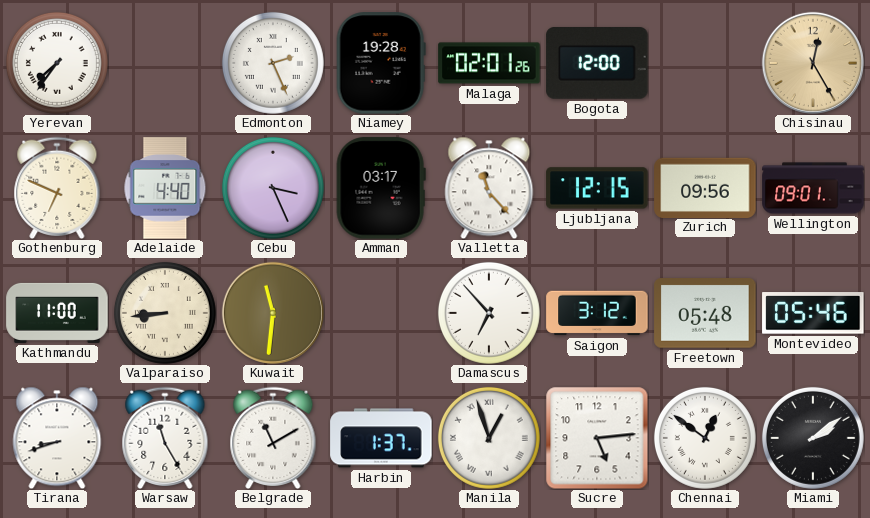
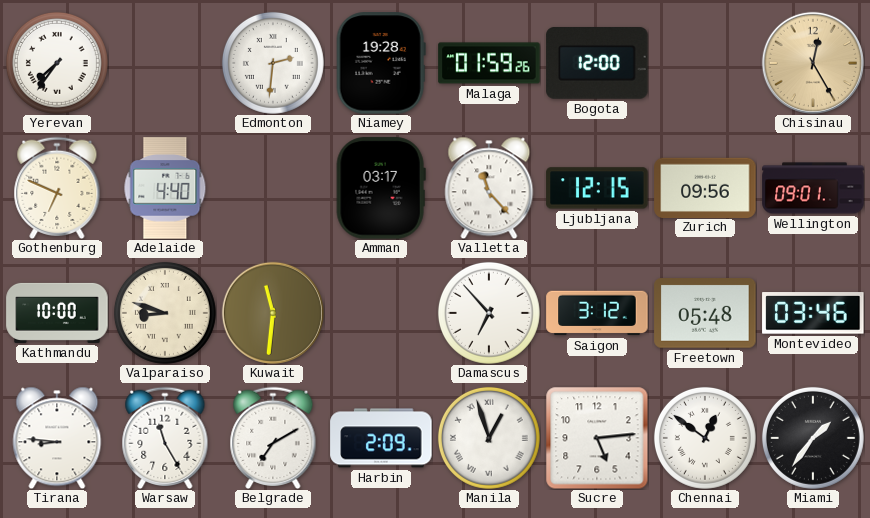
Edmonton: 2:26 -> 2:31 (273, 63)
Malaga: 02:01 -> 01:59 (489, 63)
Cebu: 3:26 -> none (273, 188)
Kathmandu: 11:00 -> 10:00 (57, 313)
Valparaiso: 8:44 -> 8:48 (165, 313)
Montevideo: 05:46 -> 03:46 (813, 313)
Tirana: 8:42 -> 8:46 (57, 438)
Belgrade: 11:10 -> 7:10 (273, 437)
Harbin: 1:37 -> 2:09 (381, 438)
Miami: 2:09 -> 1:36 (813, 438)
